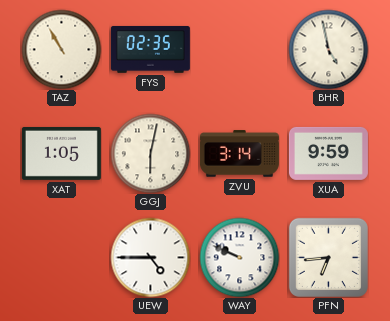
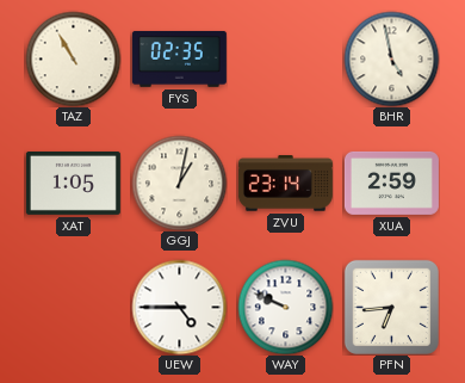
GGJ: 6:02 -> 1:02 (179, 183)
ZVU: 3:14 -> 23:14 (285, 184)
XUA: 9:59 -> 2:59 (391, 183)
